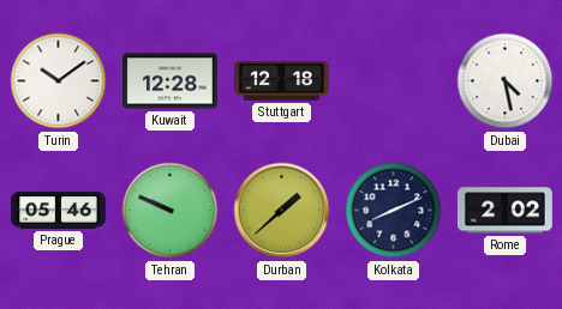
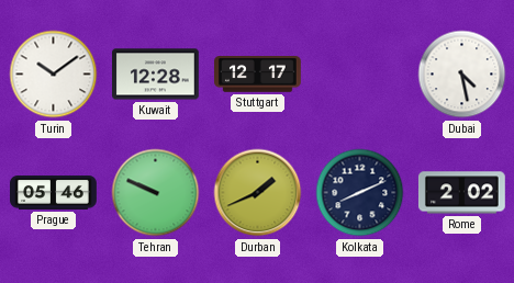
Stuttgart: 12:18 -> 12:17 (258, 75)
Durban: 1:38 -> 1:41 (258, 193)
